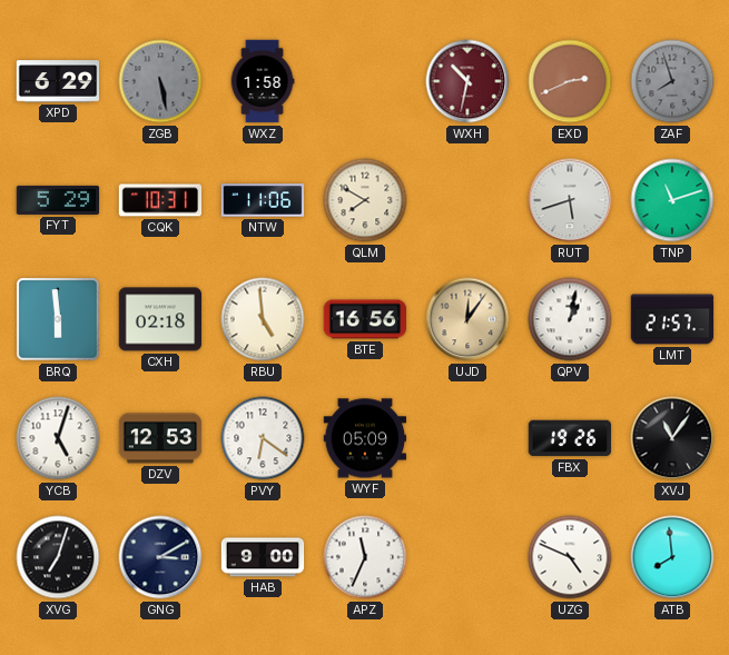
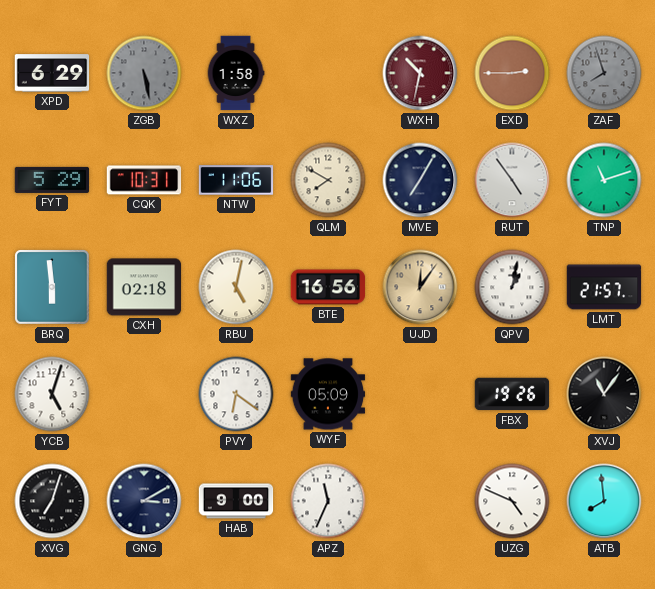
EXD: 2:41 -> 2:45 (512, 73)
MVE: none -> 7:05 (420, 180)
RUT: 5:42 -> 4:54 (512, 180)
RBU: 4:59 -> 5:02 (236, 287)
DZV: 12:53 -> none (160, 438)
